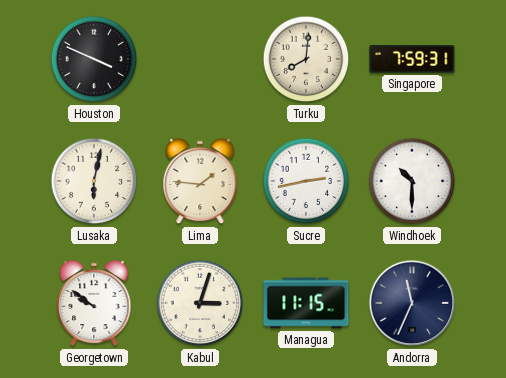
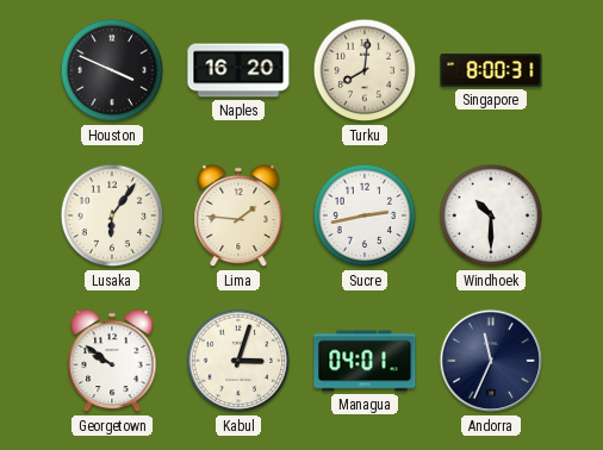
Naples: none -> 16:20 (238, 70)
Singapore: 7:59 -> 8:00 (491, 70)
Lusaka: 6:02 -> 6:06 (112, 215)
Managua: 11:15 -> 04:01 (365, 361)
